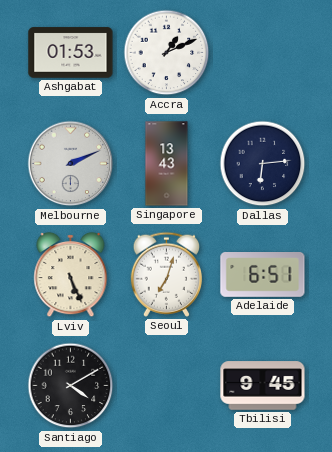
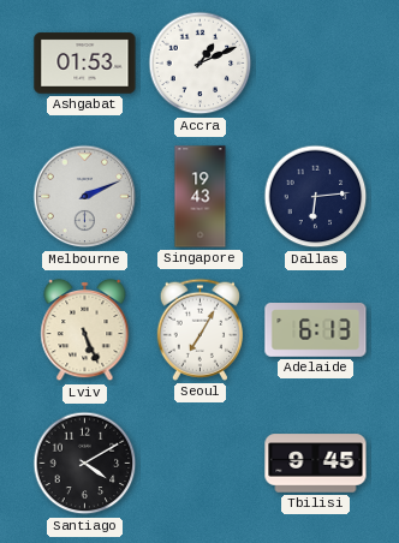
Singapore: 13:43 -> 19:43 (201, 197)
Seoul: 7:03 -> 7:05 (199, 329)
Adelaide: 6:51 -> 6:13 (316, 330)
